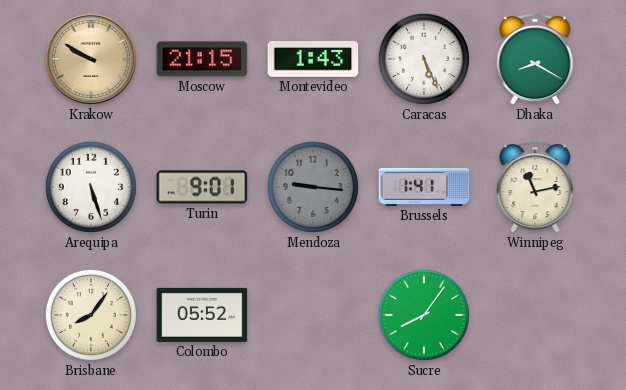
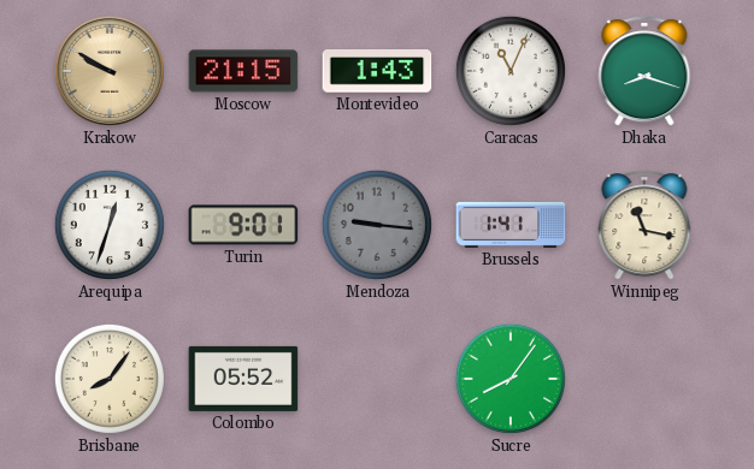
Caracas: 5:26 -> 11:04 (511, 71)
Dhaka: 8:20 -> 8:18 (644, 71)
Arequipa: 5:27 -> 12:33 (110, 225)
Winnipeg: 11:13 -> 11:17 (644, 225)
